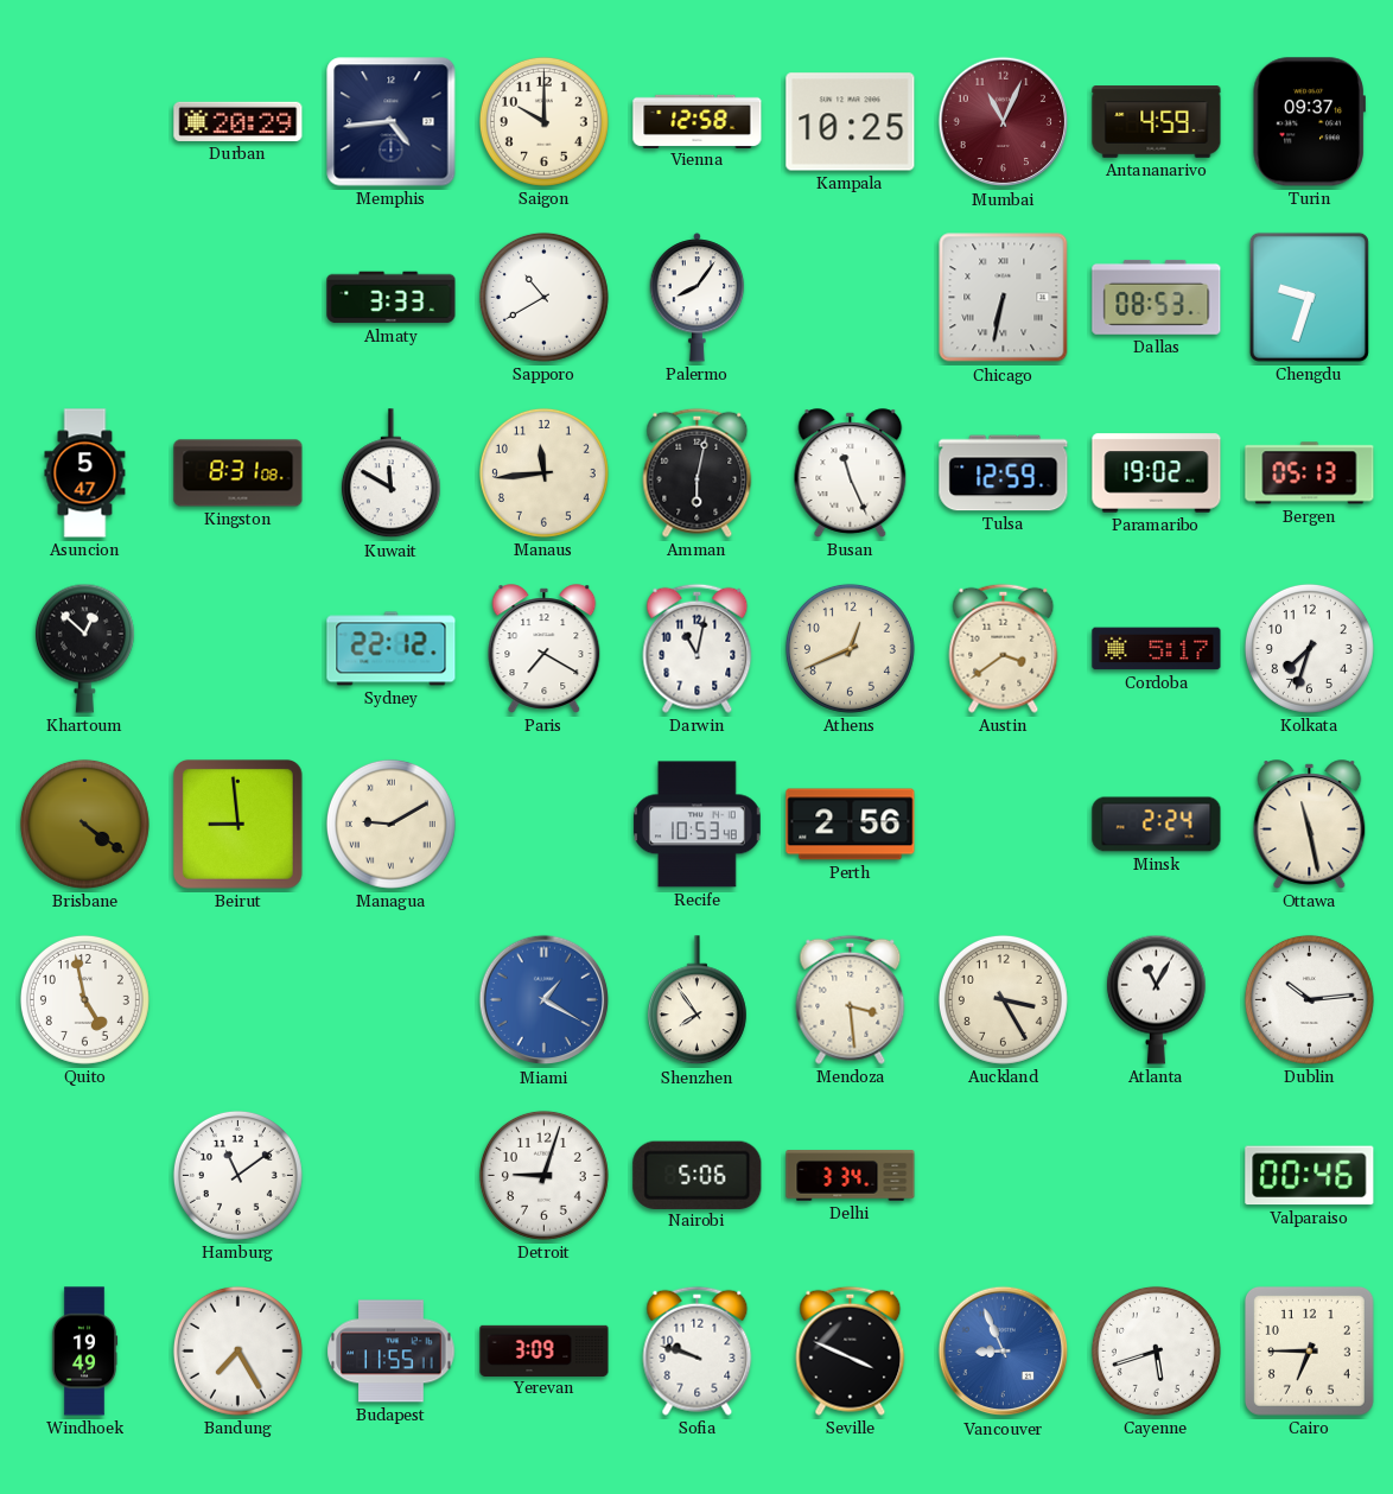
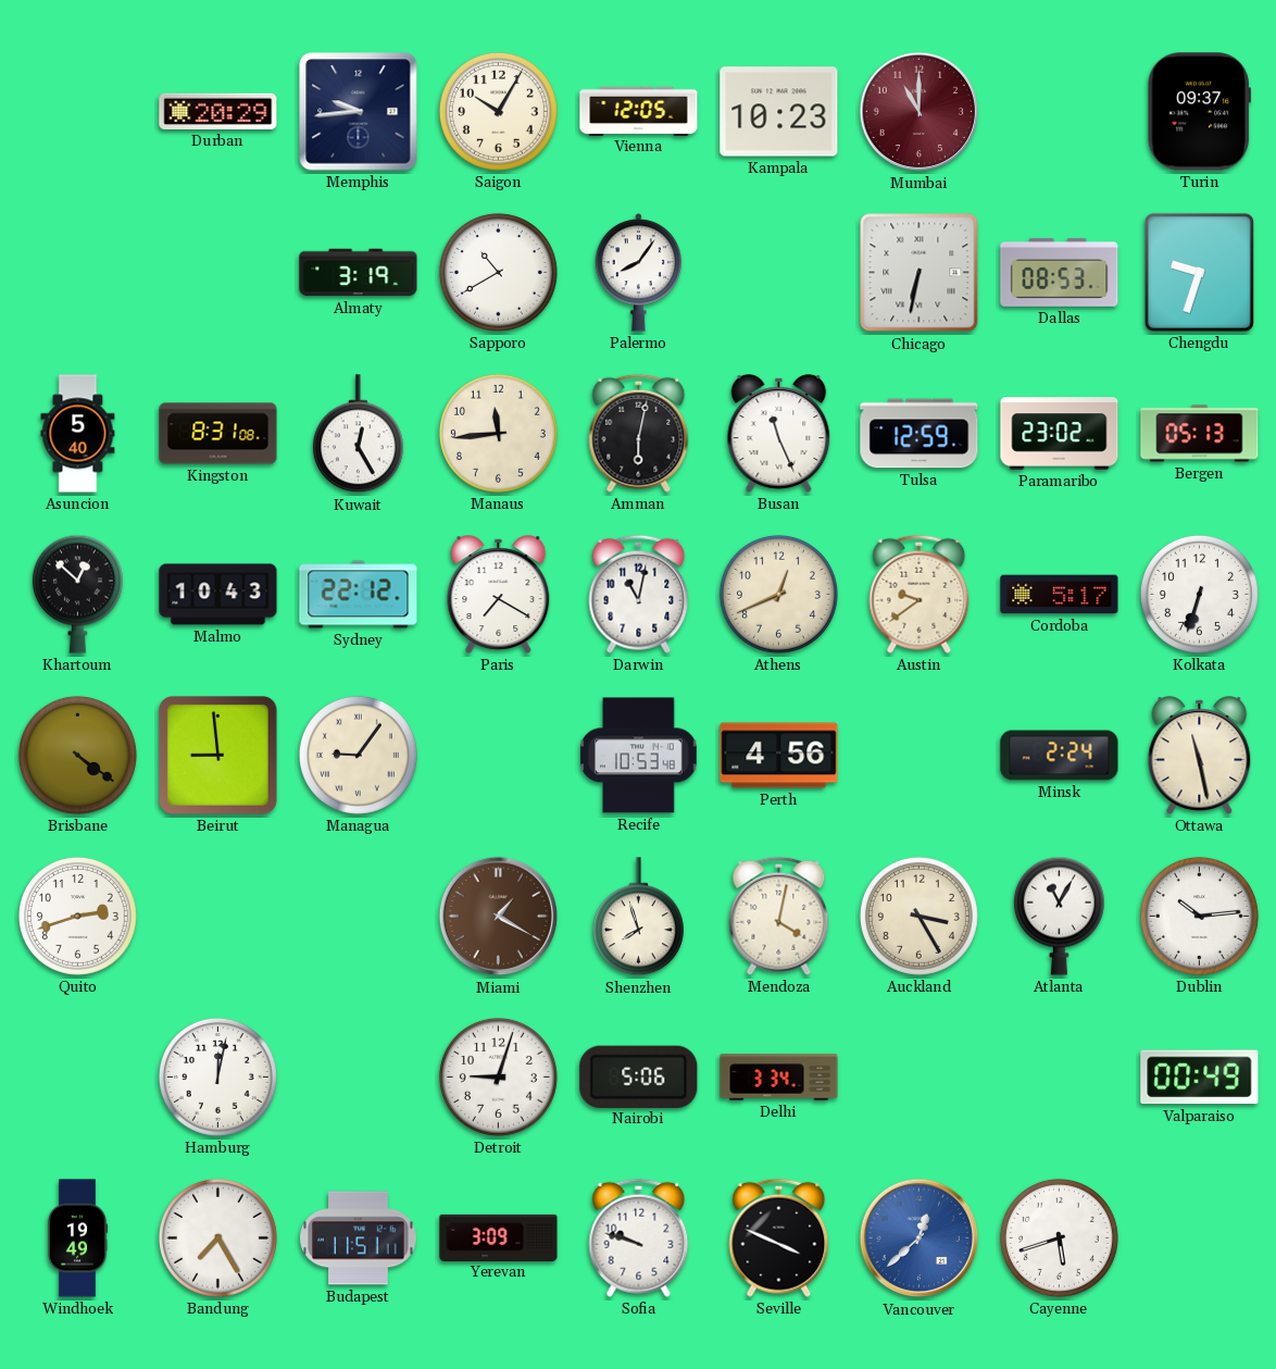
Memphis: 4:44 -> 9:44 (359, 112)
Saigon: 10:00 -> 10:05 (498, 111)
Vienna: 12:58 -> 12:05 (639, 111)
Kampala: 10:25 -> 10:23 (779, 112)
Mumbai: 11:04 -> 11:00 (920, 112)
Antananarivo: 4:59 -> none (1157, 122)
Almaty: 3:33 -> 3:19 (359, 273)
Asuncion: 5:47 -> 5:40 (78, 434)
Kuwait: 11:50 -> 12:25 (358, 434)
Paramaribo: 19:02 -> 23:02 (1060, 434)
Malmo: none -> 10:43 (218, 595)
Austin: 3:39 -> 9:39 (920, 594)
Kolkata: 7:33 -> 6:33 (1199, 594)
Managua: 9:10 -> 9:06 (358, 755)
Perth: 2:56 -> 4:56 (779, 756)
Quito: 4:58 -> 2:42 (77, 916)
Miami dial: blue -> brown (499, 917)
Shenzhen: 7:54 -> 7:57 (638, 917)
Mendoza: 3:29 -> 4:02 (779, 916)
Hamburg: 11:09 -> 12:02 (217, 1076)
Valparaiso: 00:46 -> 00:49 (1200, 1078)
Budapest: 11:55 -> 11:51 (359, 1239)
Vancouver: 8:56 -> 12:38 (920, 1239)
Cairo: 6:45 -> none (1309, 1350)
